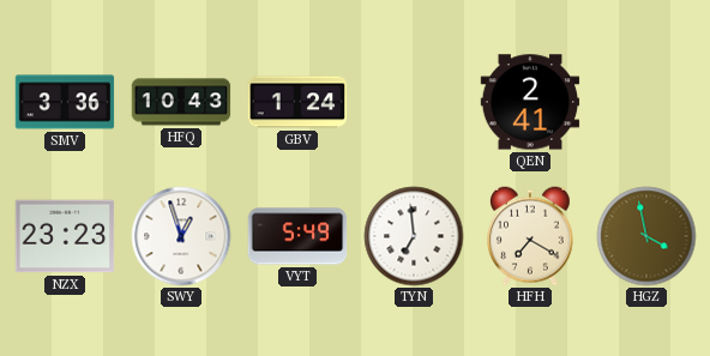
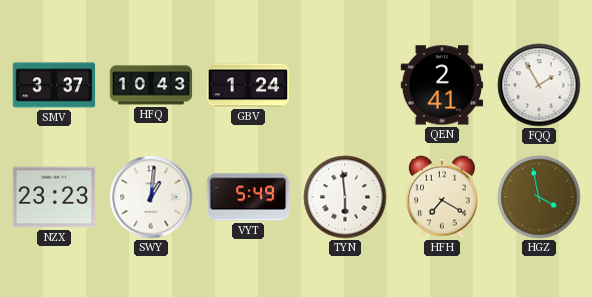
SMV: 3:36 -> 3:37 (54, 85)
FQQ: none -> 1:55 (539, 85)
SWY: 12:57 -> 1:01 (151, 197)
TYN: 6:59 -> 5:59 (345, 197)
